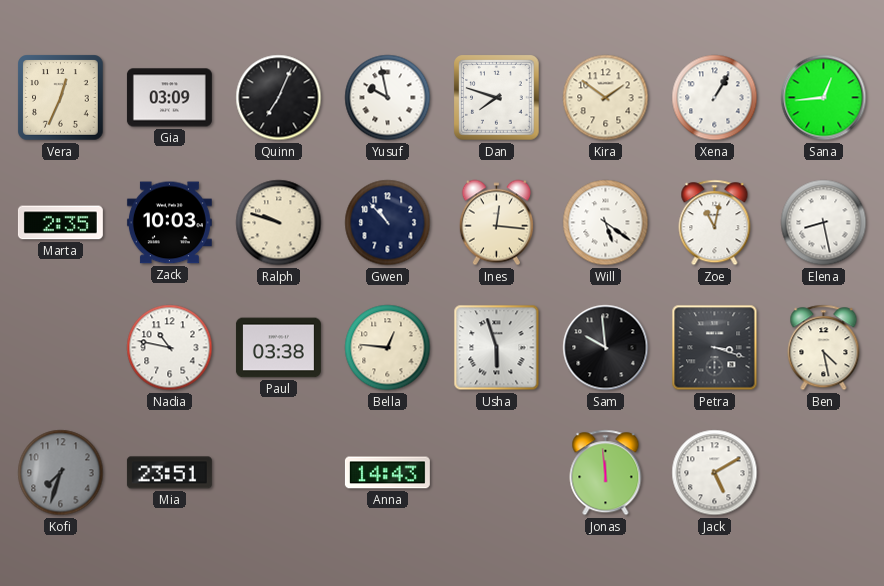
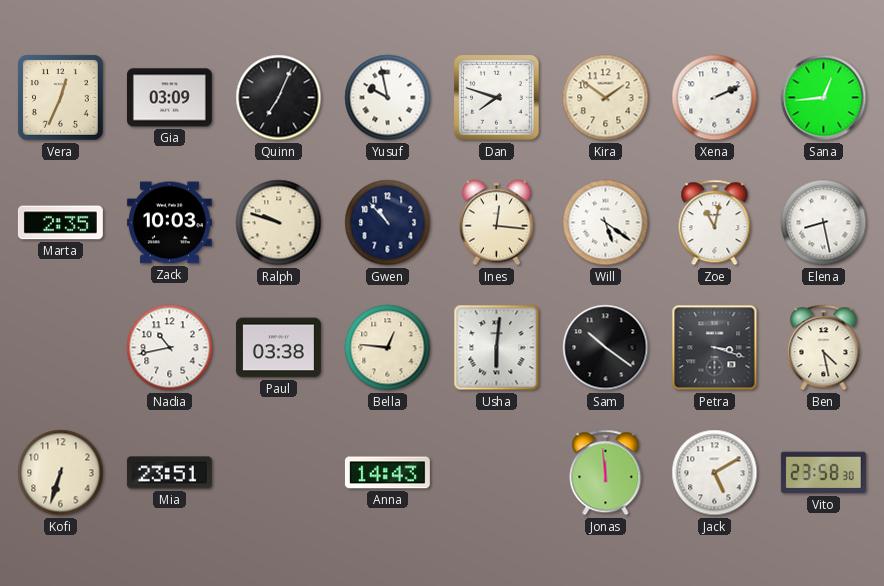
Xena: 1:05 -> 2:11 (715, 98)
Nadia: 10:47 -> 10:43 (170, 348)
Usha: 5:57 -> 6:01 (497, 348)
Sam: 9:59 -> 10:21 (606, 348)
Kofi: 7:33 -> 6:33 (61, 473)
Kofi dial: grey -> cream (61, 473)
Vito: none -> 23:58 (823, 473)
